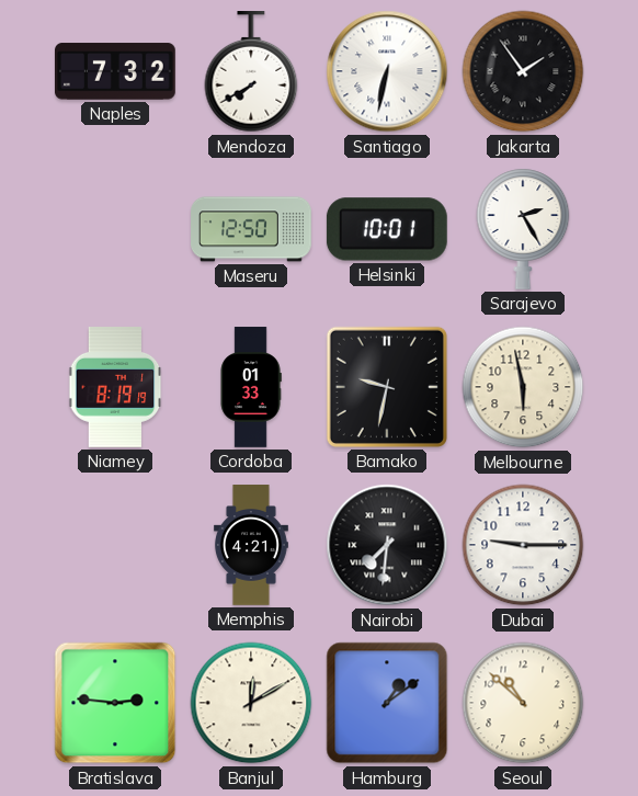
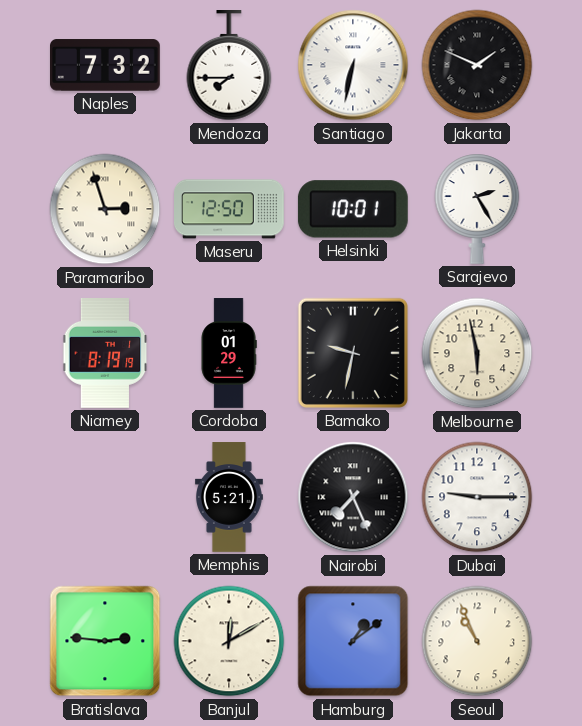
Mendoza: 7:40 -> 7:45 (229, 66)
Jakarta: 1:54 -> 1:49 (477, 65)
Paramaribo: none -> 2:57 (105, 209)
Cordoba: 01:33 -> 01:29 (229, 353)
Memphis: 4:21 -> 5:21 (229, 497)
Nairobi: 7:31 -> 7:26 (353, 497)
Seoul: 10:52 -> 10:56 (477, 641)
